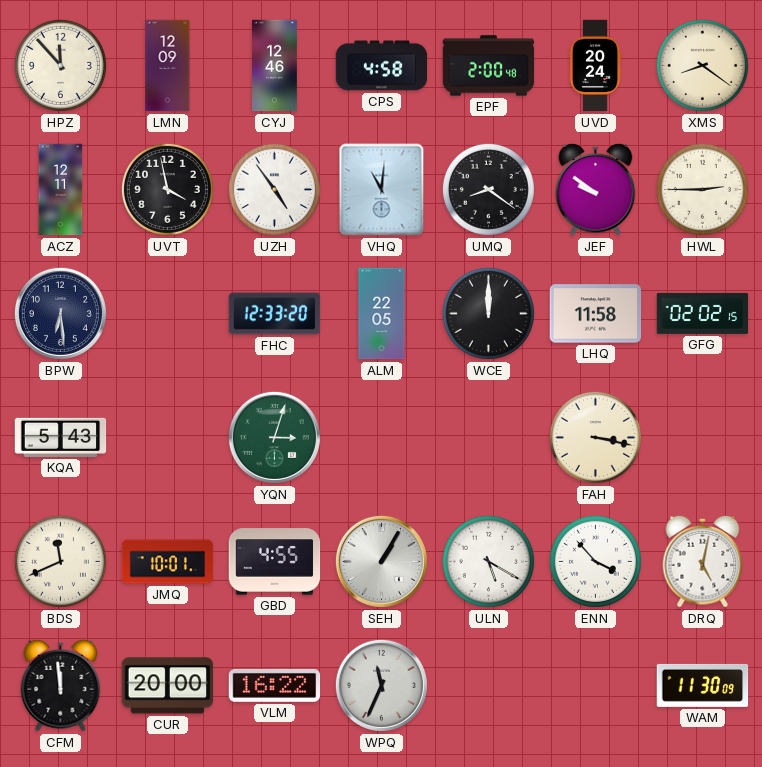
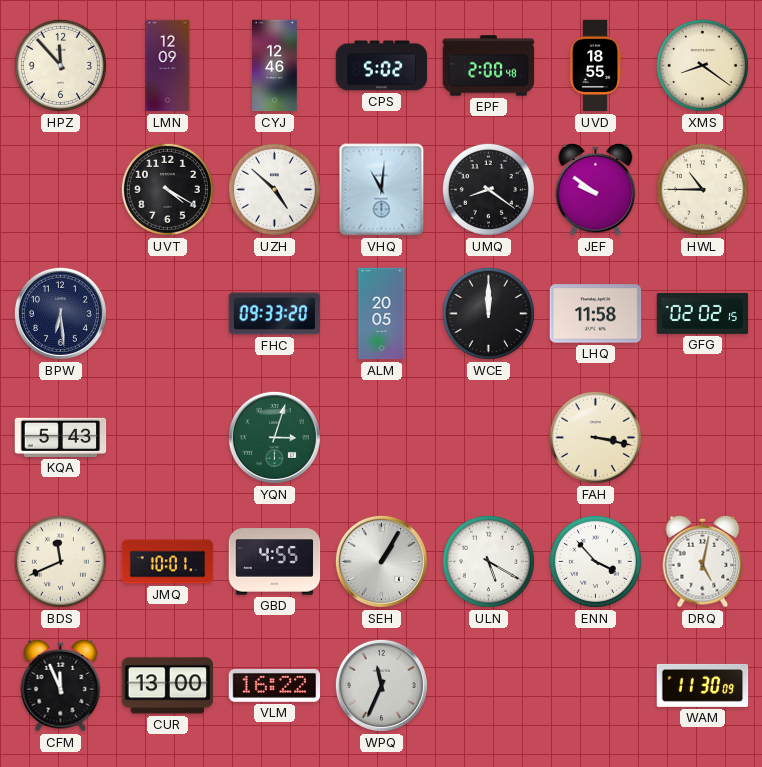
CPS: 4:58 -> 5:02 (382, 66)
UVD: 20:24 -> 18:55 (595, 66)
ACZ: 12:11 -> none (61, 190)
UVT: 3:58 -> 4:20 (167, 189)
UZH: 4:54 -> 4:52 (274, 189)
HWL: 2:45 -> 10:45 (702, 189)
FHC: 12:33 -> 09:33 (275, 314)
ALM: 22:05 -> 20:05 (382, 314)
CFM: 11:59 -> 11:56 (61, 685)
CUR: 20:00 -> 13:00 (168, 686)
